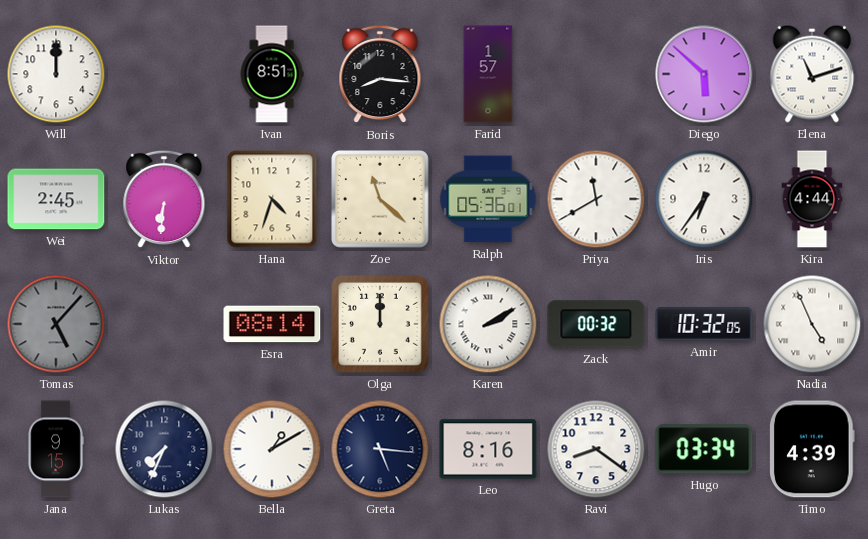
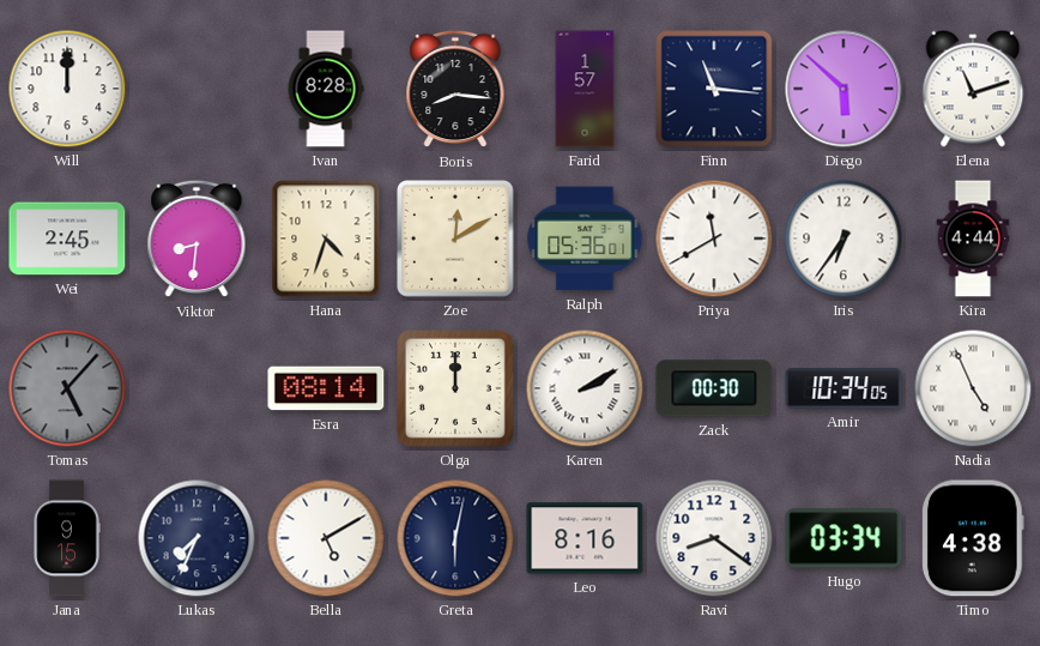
Ivan: 8:51 -> 8:28 (326, 89)
Finn: none -> 11:16 (714, 89)
Viktor: 6:31 -> 8:31 (196, 239)
Zoe: 11:22 -> 12:10 (456, 240)
Zack: 00:32 -> 00:30 (714, 388)
Amir: 10:32 -> 10:34 (844, 390)
Bella: 1:10 -> 5:10 (326, 538)
Greta: 5:16 -> 6:02 (455, 538)
Timo: 4:39 -> 4:38 (974, 538)
